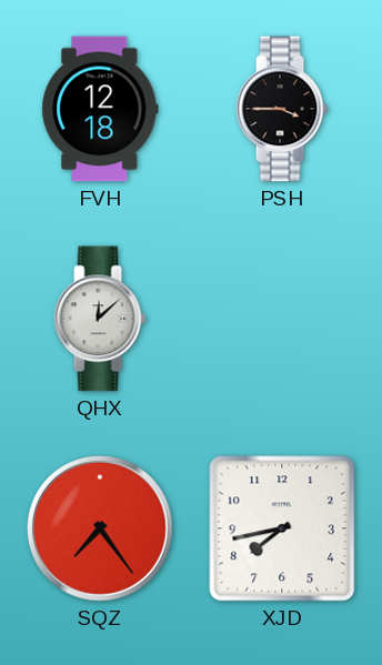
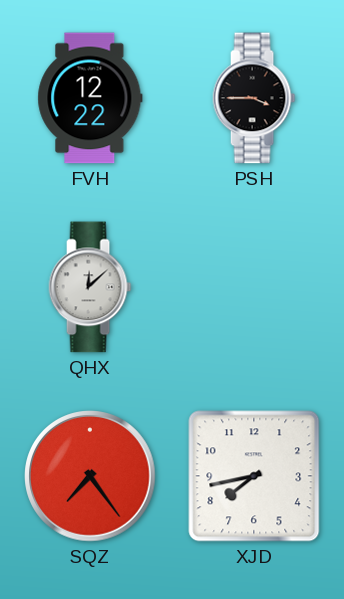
FVH: 12:18 -> 12:22 (90, 98)
